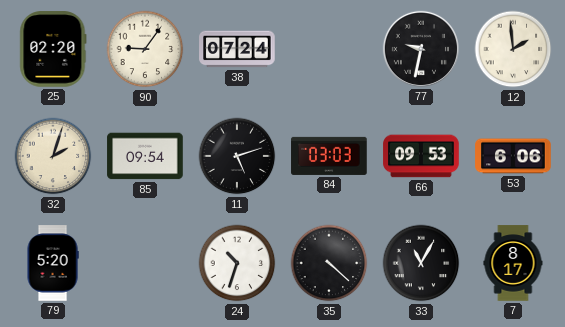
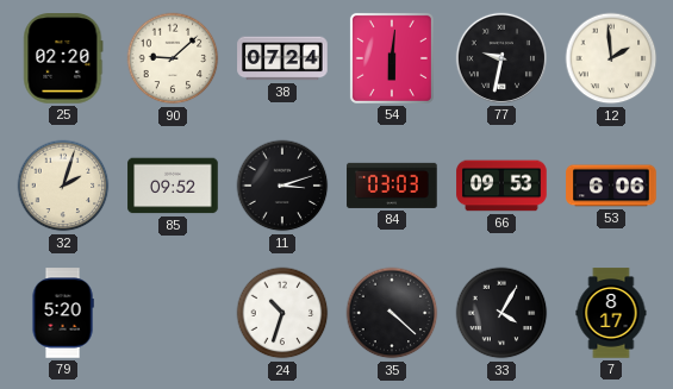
90: 9:06 -> 9:08 (173, 58)
54: none -> 6:01 (392, 58)
85: 09:54 -> 09:52 (173, 186)
11: 5:12 -> 3:12 (282, 186)
33: 11:05 -> 4:05 (501, 313)
